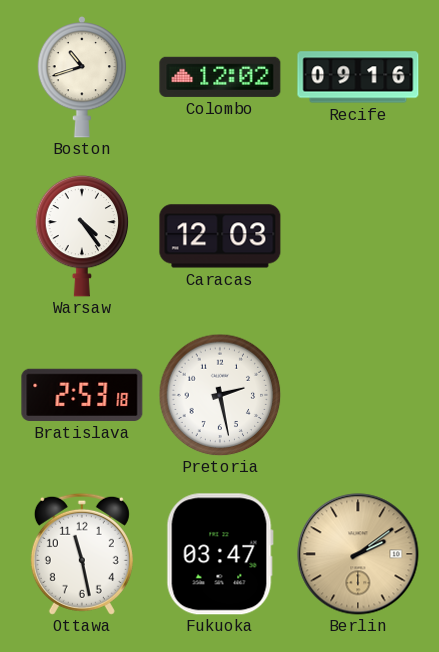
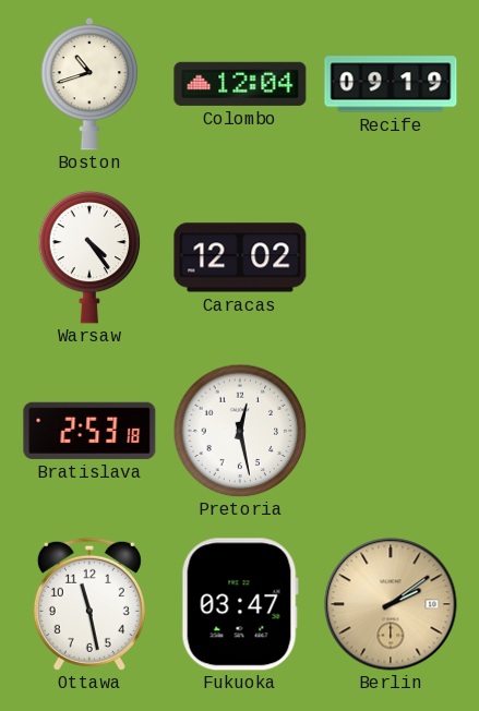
Colombo: 12:02 -> 12:04 (240, 84)
Recife: 09:16 -> 09:19 (391, 84)
Caracas: 12:03 -> 12:02 (240, 257)
Pretoria: 2:28 -> 12:28 (240, 431)
